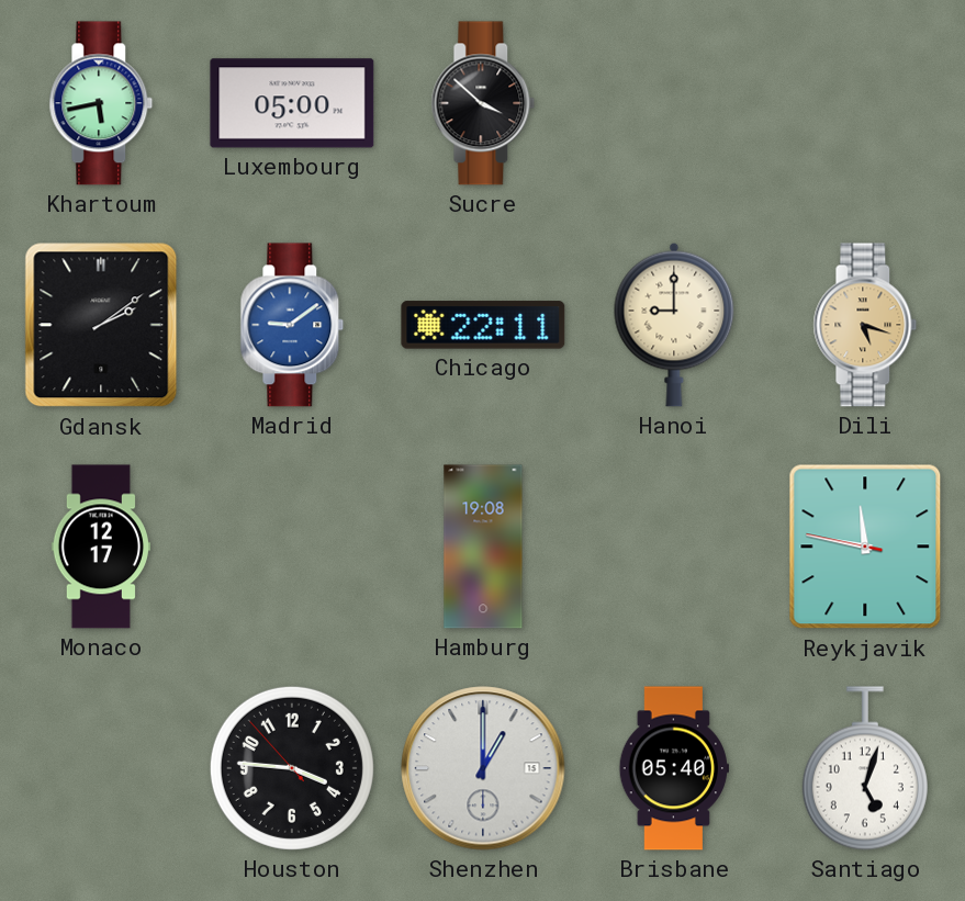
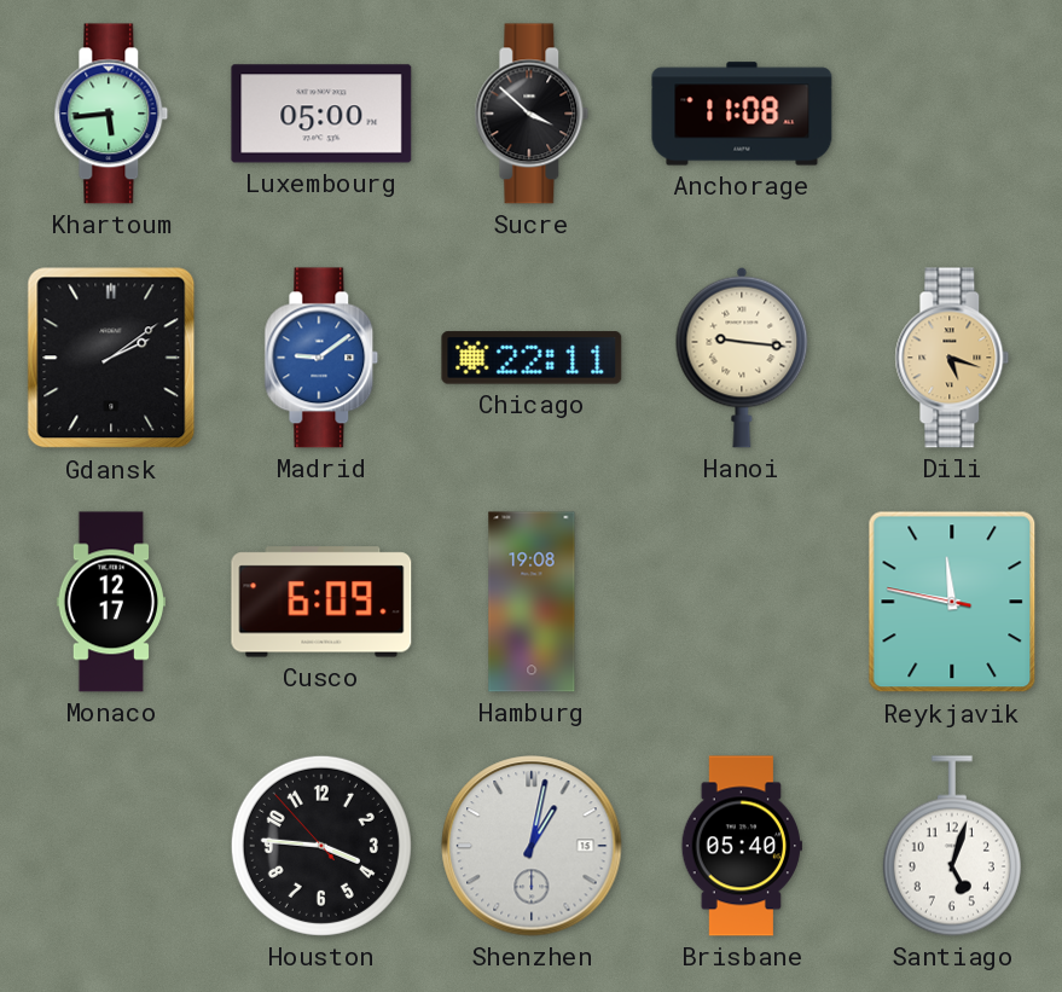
Khartoum: 5:43 -> 5:44 (111, 114)
Anchorage: none -> 11:08 (742, 114)
Hanoi: 9:00 -> 9:16 (742, 358)
Cusco: none -> 6:09 (321, 602)
Shenzhen: 1:00 -> 1:02 (532, 846)
